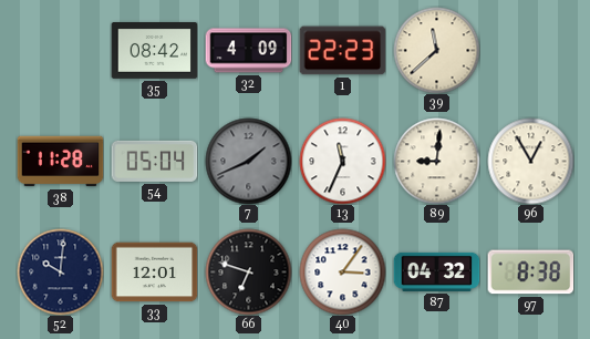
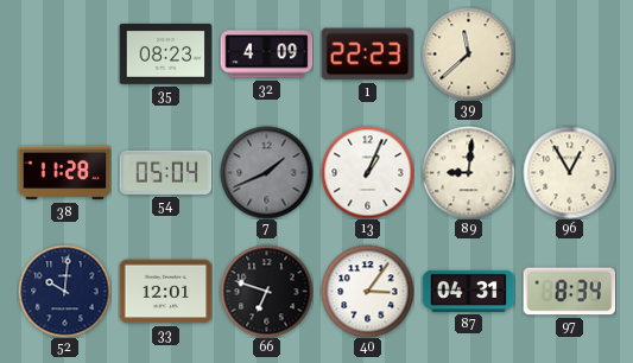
35: 08:42 -> 08:23 (165, 55)
13: 11:34 -> 1:04 (367, 172)
87: 04:32 -> 04:31 (468, 291)
97: 8:38 -> 8:34 (569, 292)
